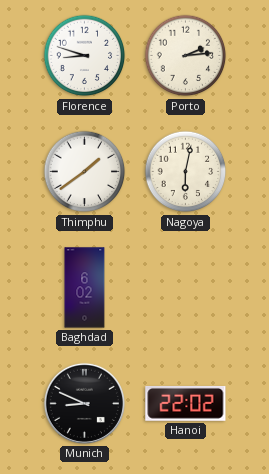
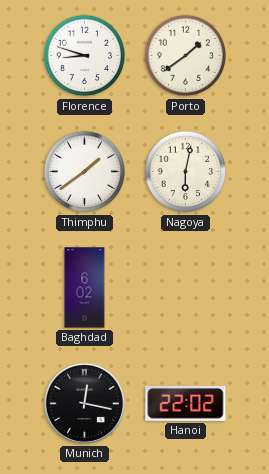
Porto: 2:14 -> 1:39 (186, 56)
Munich: 8:49 -> 12:17 (84, 403)
